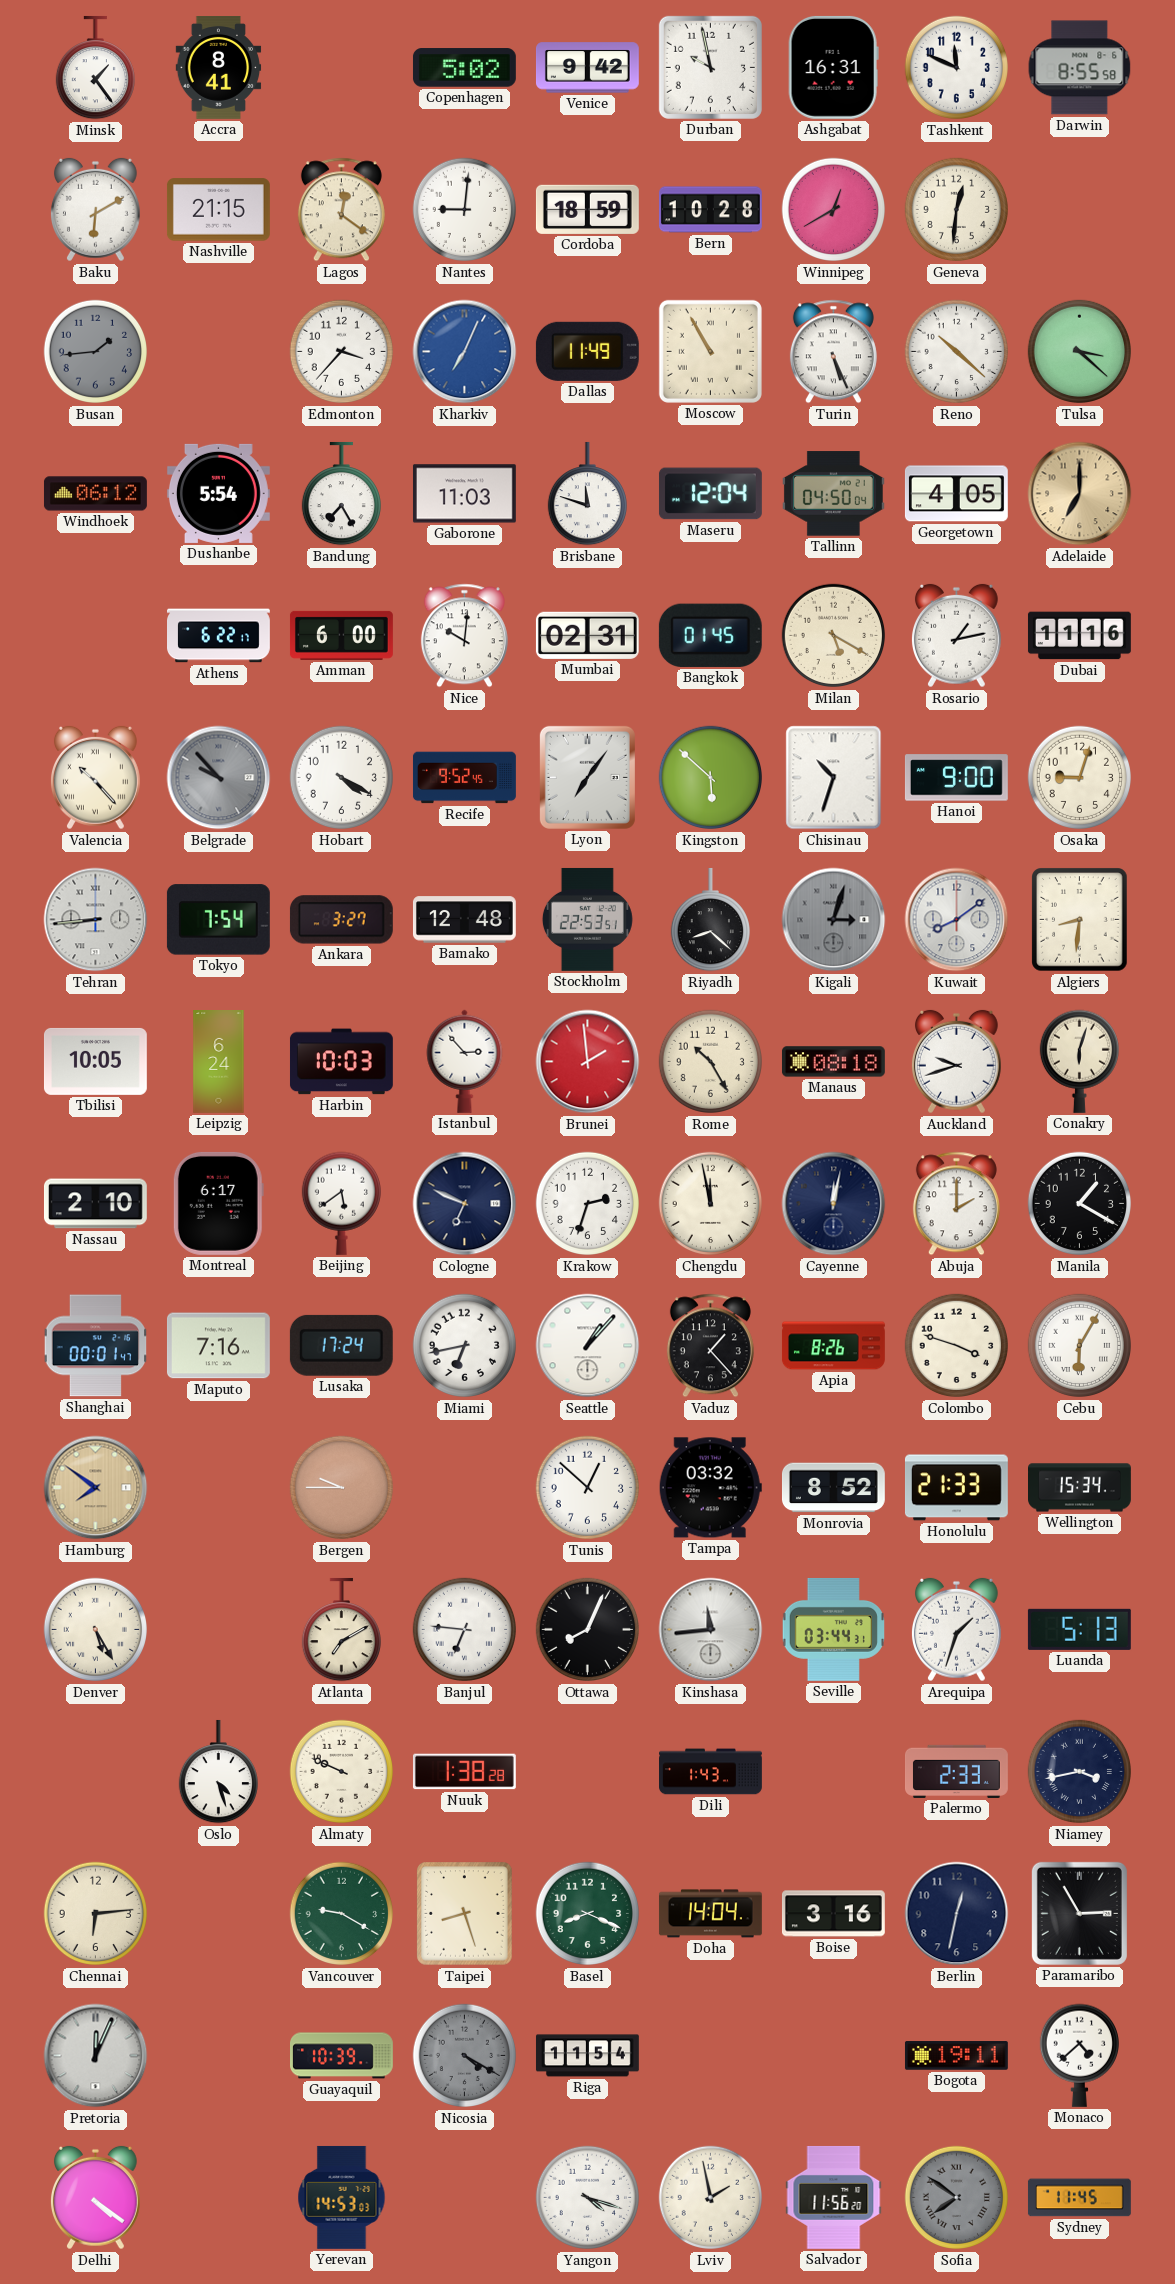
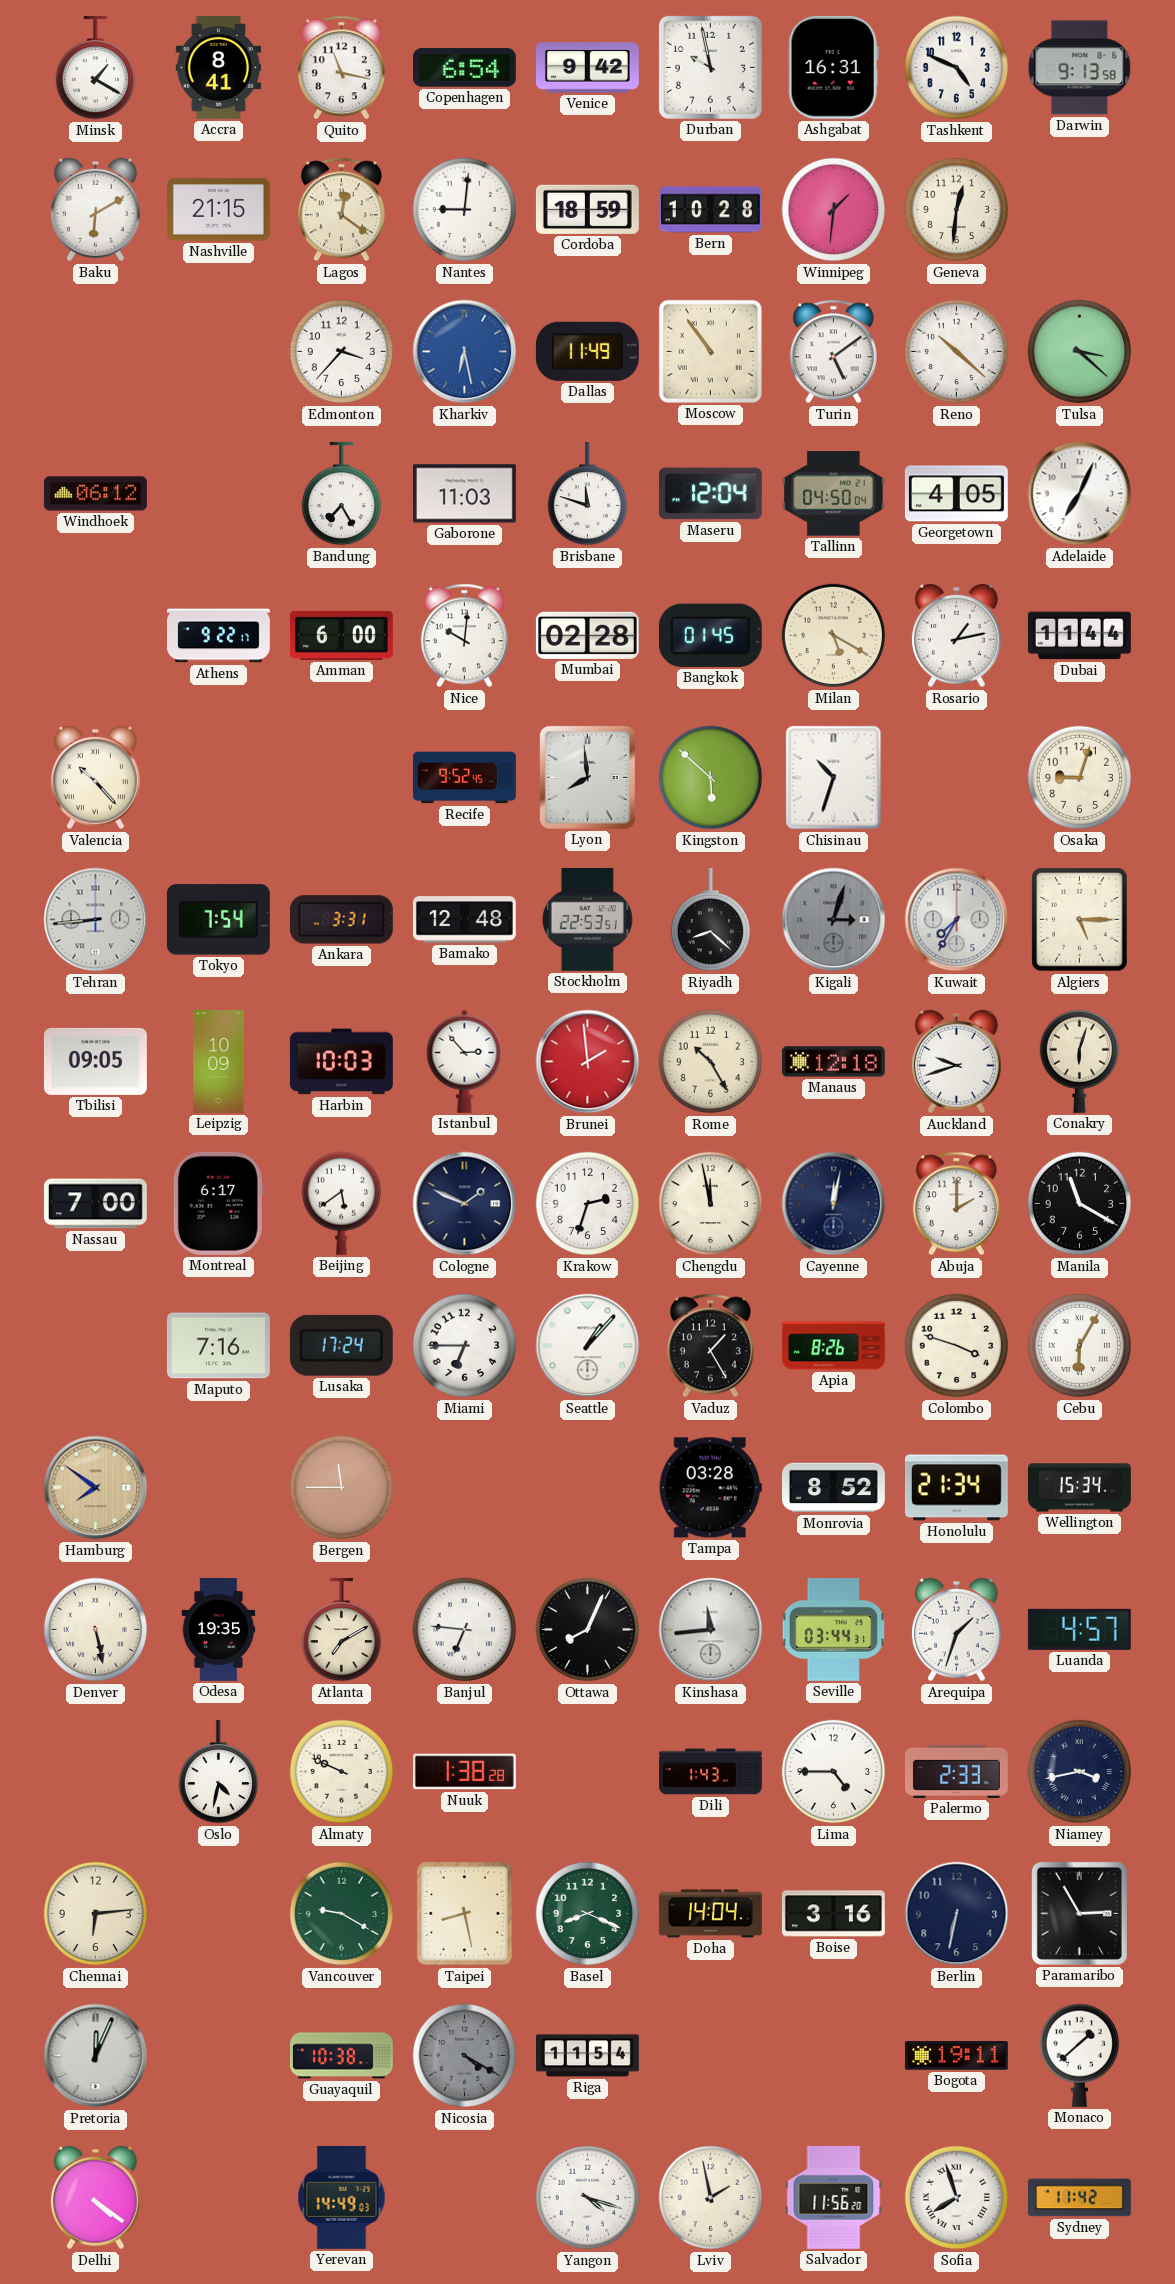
Minsk: 1:24 -> 1:20 (95, 68)
Quito: none -> 11:17 (341, 68)
Copenhagen: 5:02 -> 6:54 (464, 68)
Tashkent: 11:49 -> 4:49 (957, 68)
Darwin: 8:55 -> 9:13 (1080, 68)
Winnipeg: 12:40 -> 1:31 (834, 210)
Busan: 1:44 -> none (96, 352)
Kharkiv: 7:04 -> 6:28 (465, 352)
Moscow: 10:55 -> 10:54 (710, 351)
Turin: 5:26 -> 5:09 (833, 352)
Dushanbe: 5:54 -> none (218, 493)
Adelaide: 7:00 -> 7:04 (1080, 494)
Adelaide dial: champagne -> white (1080, 494)
Athens: 6:22 -> 9:22 (219, 636)
Mumbai: 02:31 -> 02:28 (587, 635)
Dubai: 11:16 -> 11:44 (1079, 636)
Belgrade: 9:53 -> none (219, 778)
Hobart: 4:20 -> none (342, 778)
Lyon: 7:06 -> 7:59 (587, 777)
Hanoi: 9:00 -> none (956, 778)
Ankara: 3:27 -> 3:31 (341, 920)
Kuwait: 8:09 -> 7:35 (957, 920)
Algiers: 8:31 -> 5:15 (1080, 920)
Tbilisi: 10:05 -> 09:05 (95, 1061)
Leipzig: 6:24 -> 10:09 (219, 1062)
Manaus: 08:18 -> 12:18 (833, 1062)
Nassau: 2:10 -> 7:00 (95, 1204)
Cologne: 6:49 -> 1:49 (465, 1204)
Manila: 1:20 -> 11:20 (1080, 1204)
Shanghai: 00:01 -> none (96, 1346)
Miami: 6:43 -> 6:45 (465, 1346)
Vaduz: 1:23 -> 1:25 (710, 1346)
Bergen: 9:45 -> 11:45 (342, 1488)
Tunis: 12:52 -> none (588, 1488)
Tampa: 03:32 -> 03:28 (710, 1488)
Honolulu: 21:33 -> 21:34 (956, 1488)
Denver: 5:25 -> 5:28 (96, 1630)
Odesa: none -> 19:35 (219, 1630)
Luanda: 5:13 -> 4:57 (1079, 1629)
Oslo: 4:27 -> 4:32 (218, 1772)
Lima: none -> 4:45 (834, 1772)
Taipei: 8:27 -> 8:28 (465, 1914)
Berlin: 12:32 -> 6:32 (957, 1914)
Guayaquil: 10:39 -> 10:38 (342, 2056)
Monaco: 4:38 -> 1:38 (1079, 2055)
Yerevan: 14:53 -> 14:49 (342, 2197)
Sofia: 7:51 -> 7:57 (957, 2198)
Sofia dial: grey -> white (957, 2198)
Sydney: 11:45 -> 11:42 (1079, 2198)
